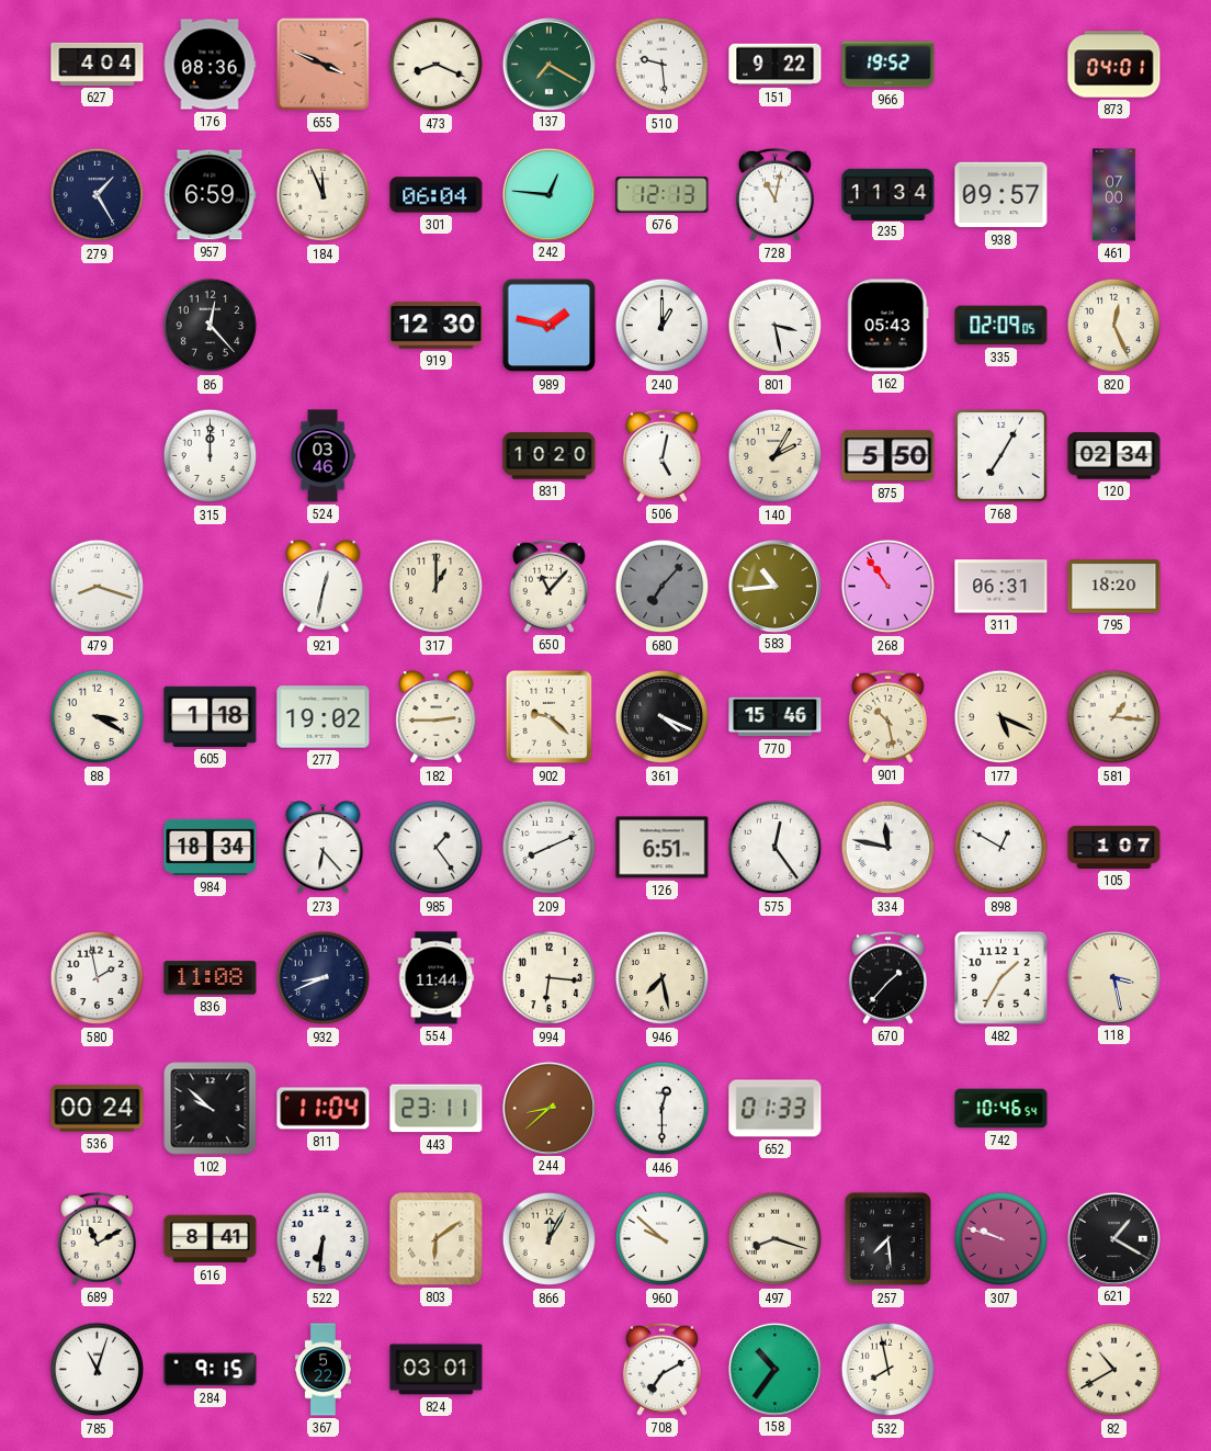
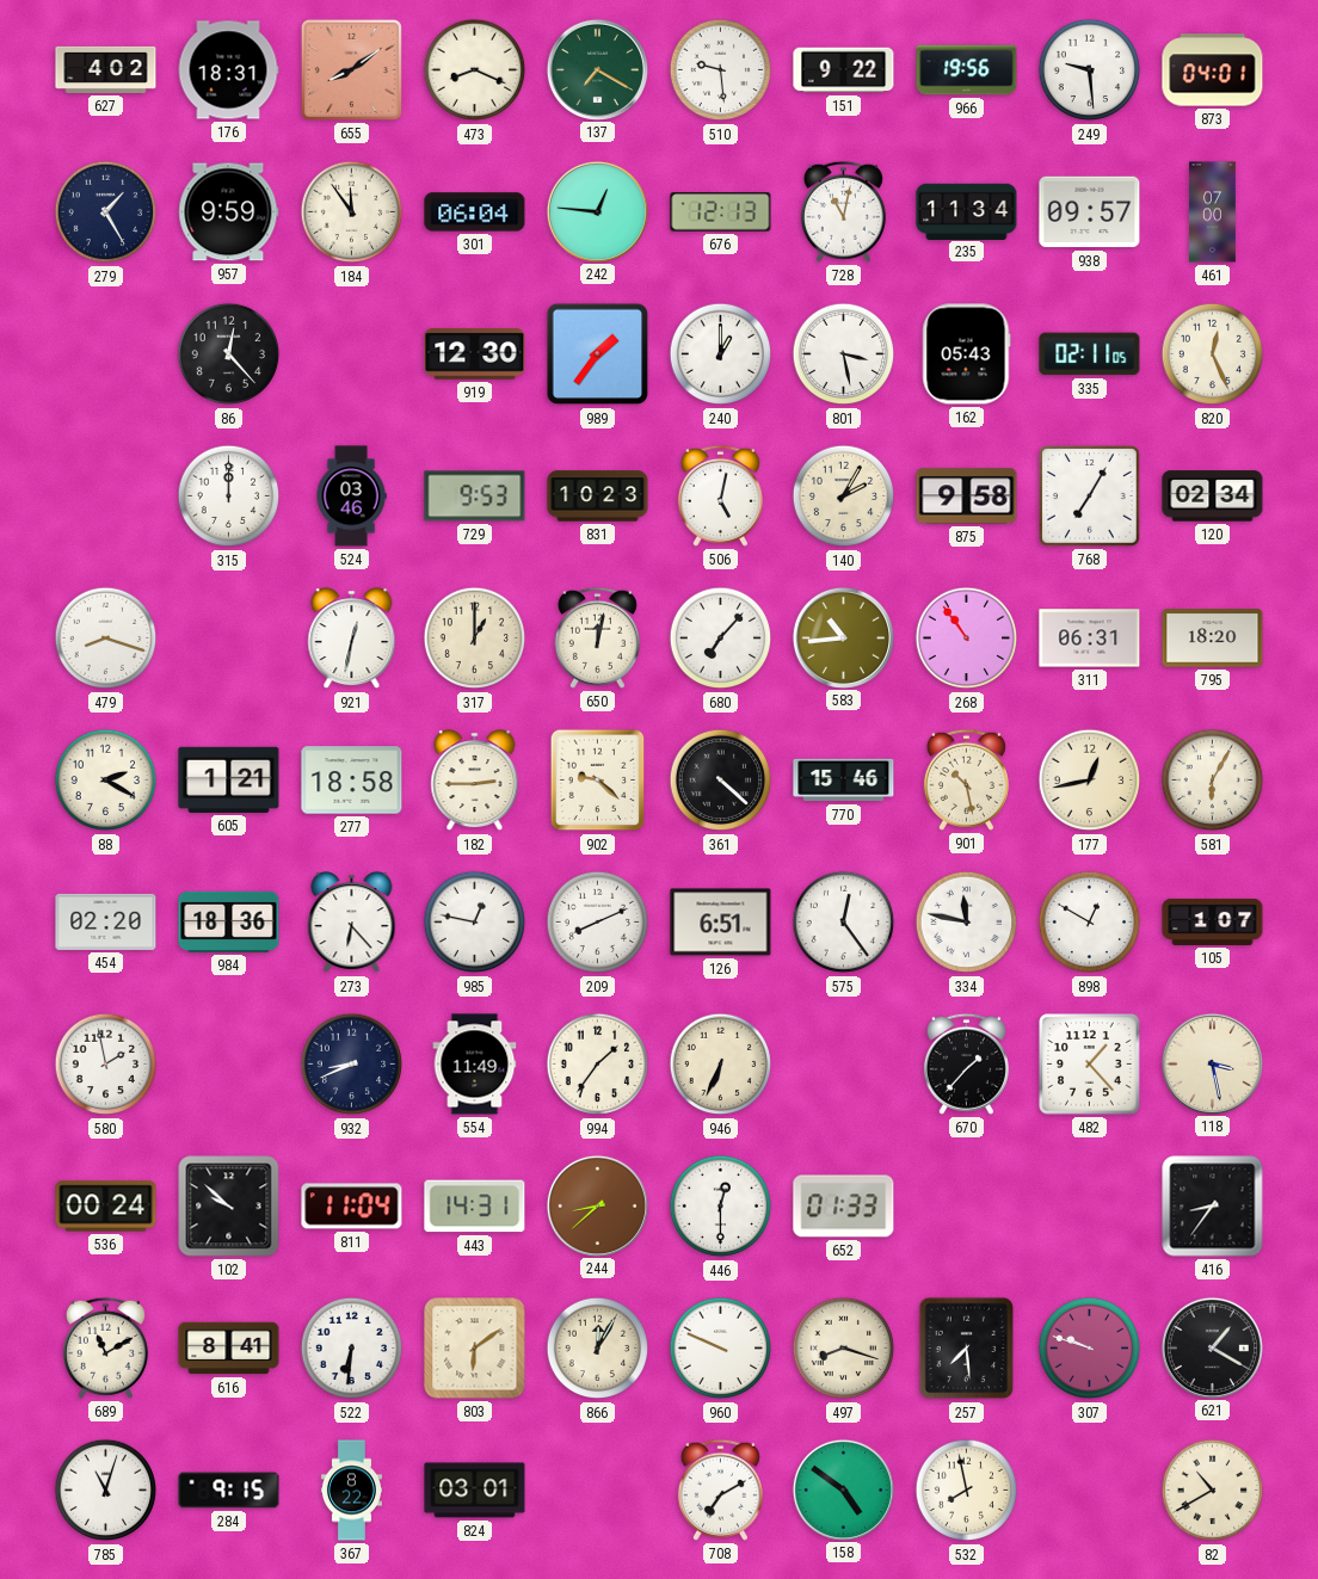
627: 4:04 -> 4:02 (106, 69)
176: 08:36 -> 18:31 (228, 70)
655: 3:49 -> 8:09 (351, 69)
966: 19:52 -> 19:56 (967, 70)
249: none -> 9:29 (1090, 70)
957: 6:59 -> 9:59 (229, 212)
184: 11:56 -> 11:54 (352, 212)
989: 1:47 -> 1:36 (598, 354)
335: 02:09 -> 02:11 (1090, 354)
729: none -> 9:53 (475, 496)
831: 10:20 -> 10:23 (598, 496)
875: 5:50 -> 9:58 (967, 496)
650: 11:07 -> 12:02 (597, 637)
680 dial: grey -> white (721, 639)
88: 3:20 -> 2:20 (106, 781)
605: 1:18 -> 1:21 (229, 779)
277: 19:02 -> 18:58 (352, 781)
361: 4:19 -> 4:22 (721, 781)
177: 5:19 -> 12:43 (1090, 781)
581: 1:16 -> 6:05 (1213, 781)
454: none -> 02:20 (106, 921)
984: 18:34 -> 18:36 (229, 921)
985: 1:24 -> 12:47 (475, 923)
836: 11:08 -> none (211, 978)
554: 11:44 -> 11:49 (475, 1065)
994: 6:16 -> 1:36 (598, 1065)
946: 7:28 -> 6:34 (721, 1065)
482: 1:35 -> 1:23 (1090, 1065)
443: 23:11 -> 14:31 (475, 1207)
742: 10:46 -> none (1001, 1109)
416: none -> 8:36 (1213, 1207)
960: 9:52 -> 9:49 (721, 1349)
367: 5:22 -> 8:22 (351, 1491)
158: 10:36 -> 4:51 (843, 1489)
